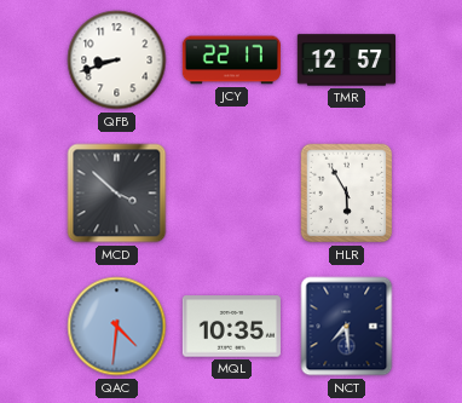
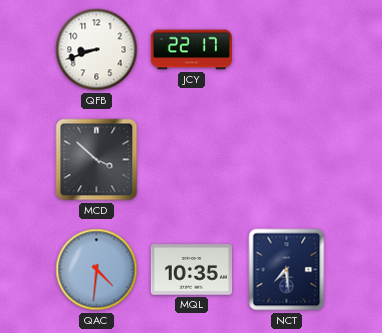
TMR: 12:57 -> none (346, 61)
HLR: 5:55 -> none (347, 194)
